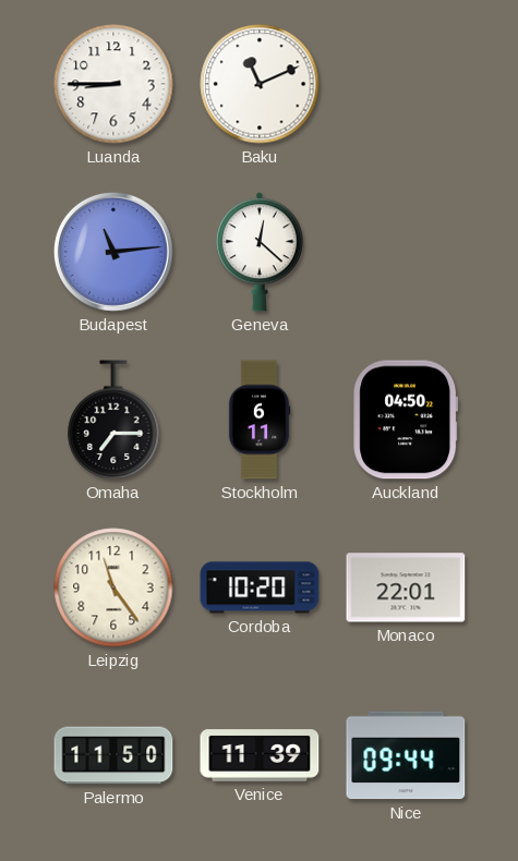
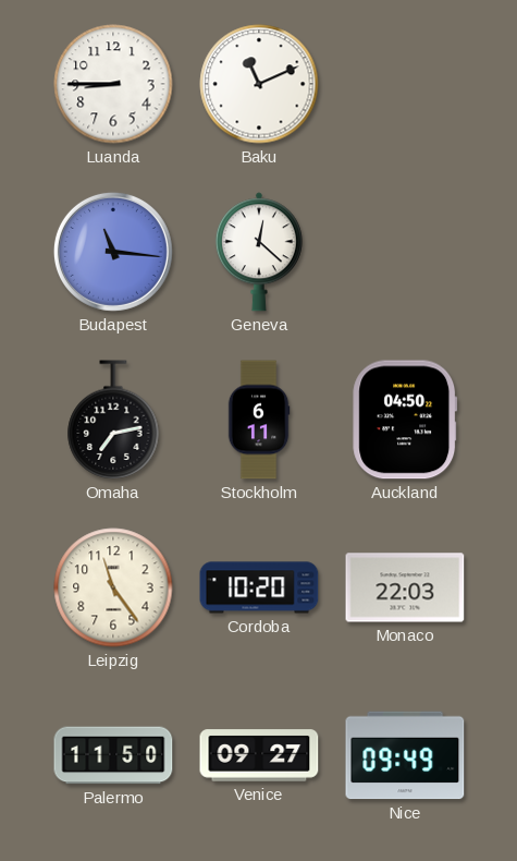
Budapest: 11:14 -> 11:16 (113, 252)
Omaha: 7:15 -> 7:13 (113, 420)
Monaco: 22:01 -> 22:03 (405, 587)
Venice: 11:39 -> 09:27 (259, 755)
Nice: 09:44 -> 09:49 (405, 755)
